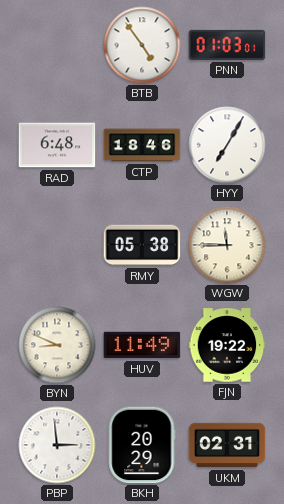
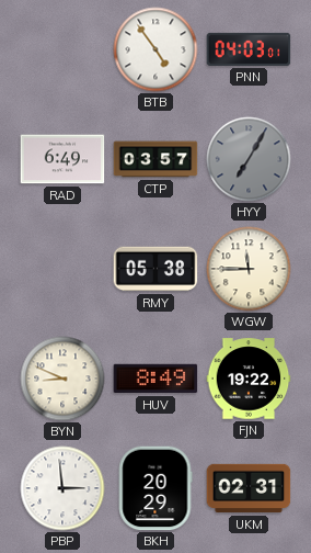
PNN: 01:03 -> 04:03 (249, 49)
RAD: 6:48 -> 6:49 (62, 159)
CTP: 18:46 -> 03:57 (155, 159)
HYY dial: white -> grey (249, 159)
HUV: 11:49 -> 8:49 (155, 379)
